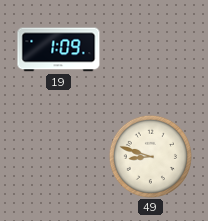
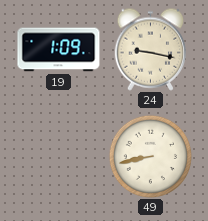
24: none -> 9:17 (151, 49)
49: 8:48 -> 8:43 (150, 156)
